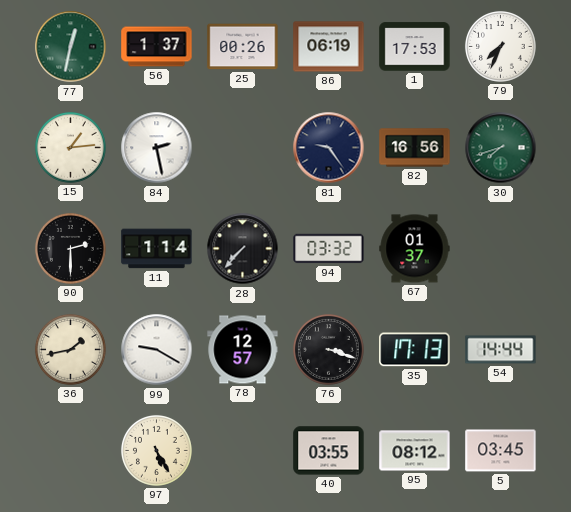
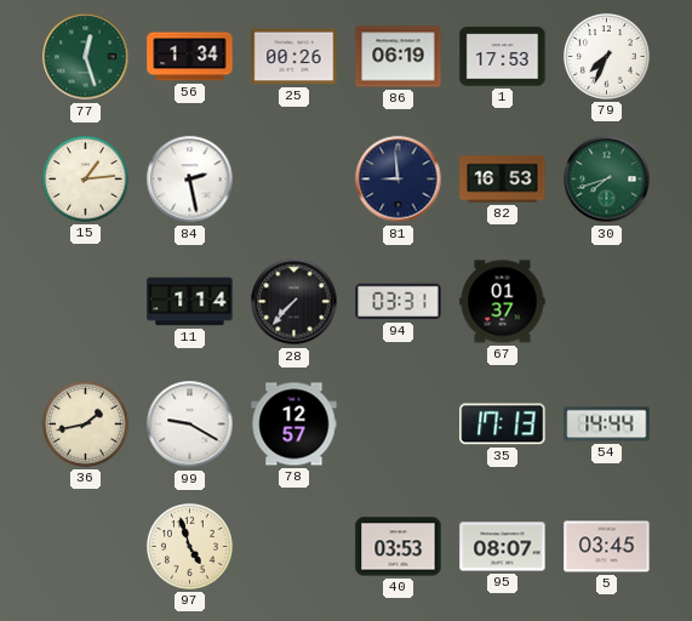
77: 12:32 -> 12:27 (86, 57)
56: 1:37 -> 1:34 (190, 57)
81: 9:24 -> 8:59 (399, 180)
82: 16:56 -> 16:53 (503, 180)
90: 2:30 -> none (71, 249)
94: 03:32 -> 03:31 (399, 302)
76: 3:18 -> none (329, 350)
97: 5:25 -> 4:57 (190, 547)
40: 03:55 -> 03:53 (399, 547)
95: 08:12 -> 08:07 (503, 547)
